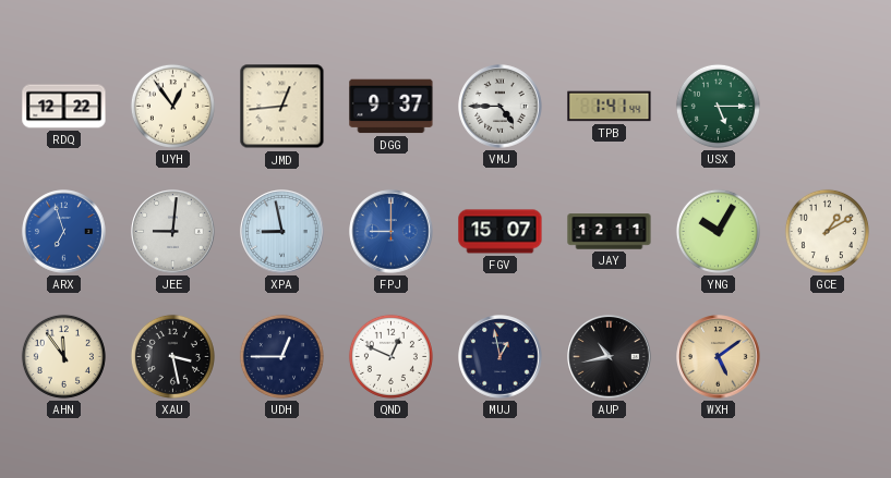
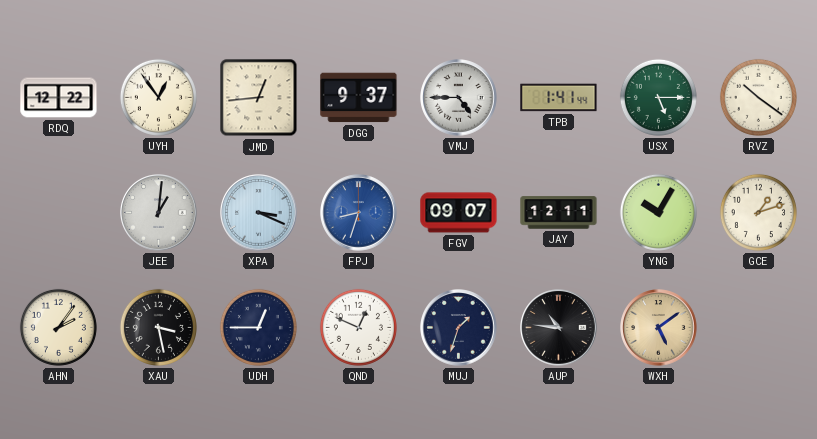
RVZ: none -> 10:21 (758, 97)
ARX: 6:57 -> none (64, 232)
JEE: 9:01 -> 1:01 (159, 213)
XPA: 8:58 -> 3:19 (259, 213)
FPJ: 9:00 -> 8:33 (359, 213)
FGV: 15:07 -> 09:07 (459, 213)
GCE: 1:10 -> 1:12 (758, 212)
AHN: 11:54 -> 2:06 (58, 327)
MUJ: 12:58 -> 1:33 (459, 328)
AUP: 10:43 -> 10:46 (559, 328)
